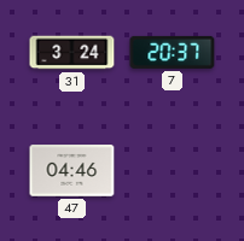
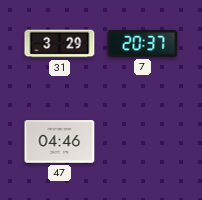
31: 3:24 -> 3:29 (60, 44)
